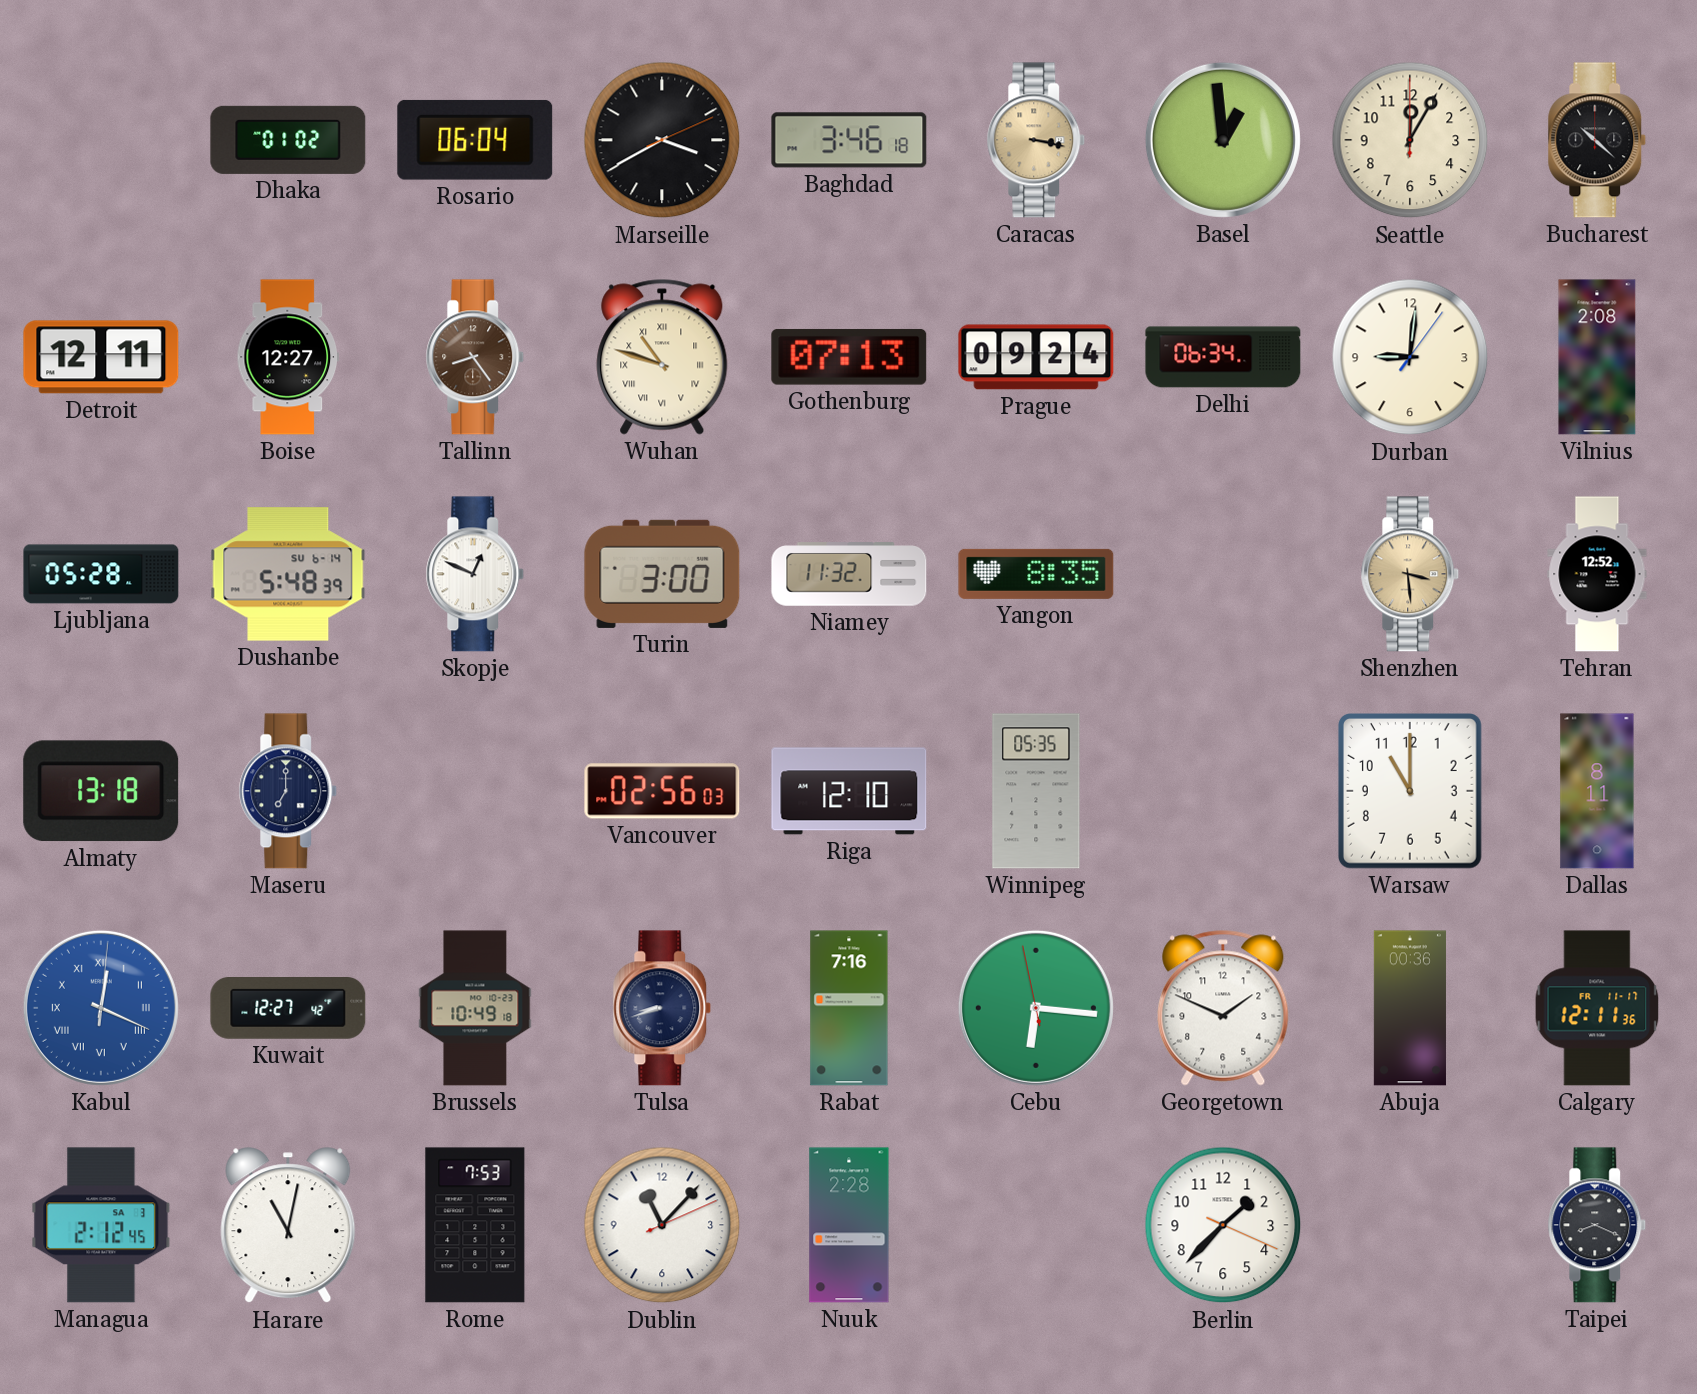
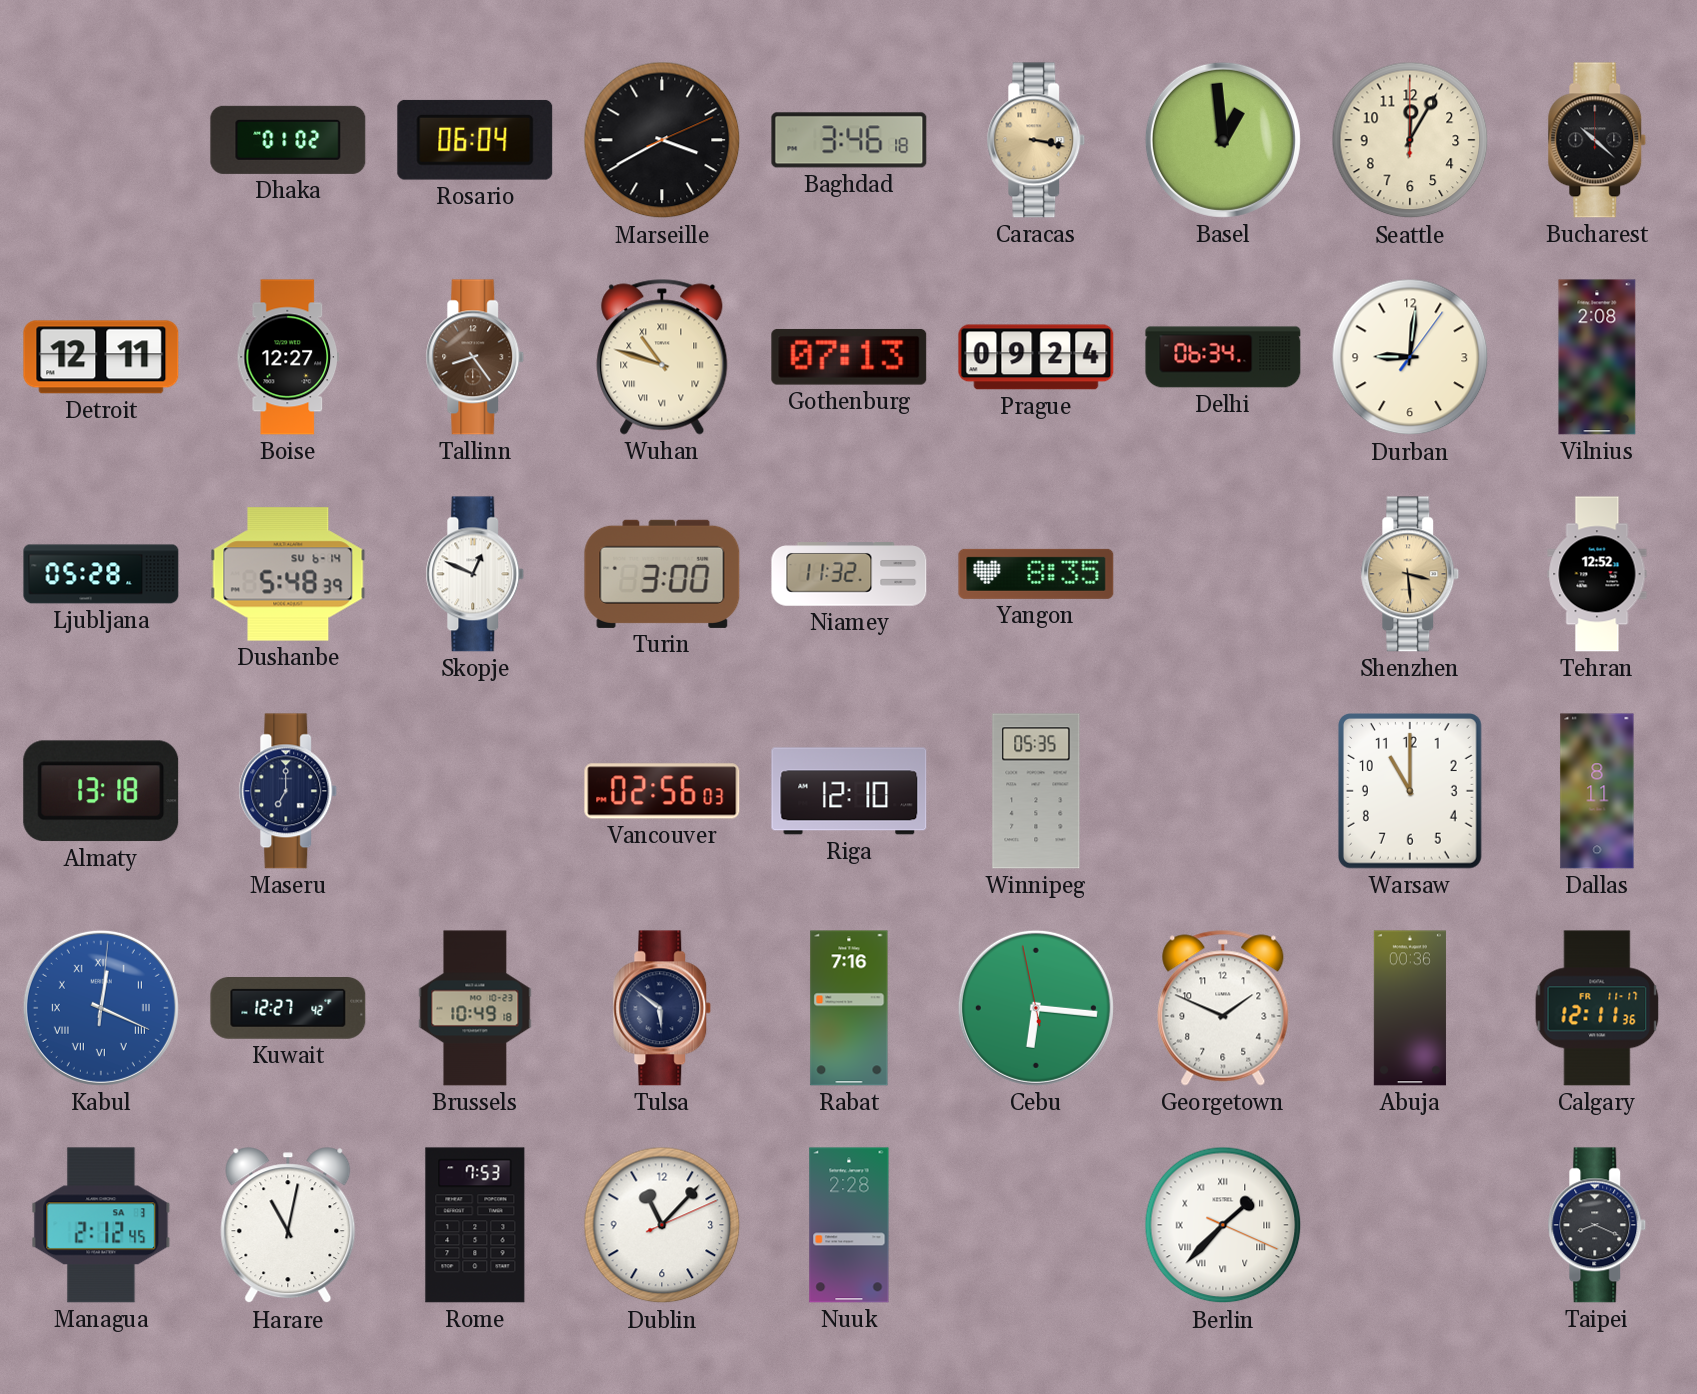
Tulsa: 8:42 -> 5:51 (662, 1008)
Berlin numerals: Arabic -> Roman (1223, 1225)
